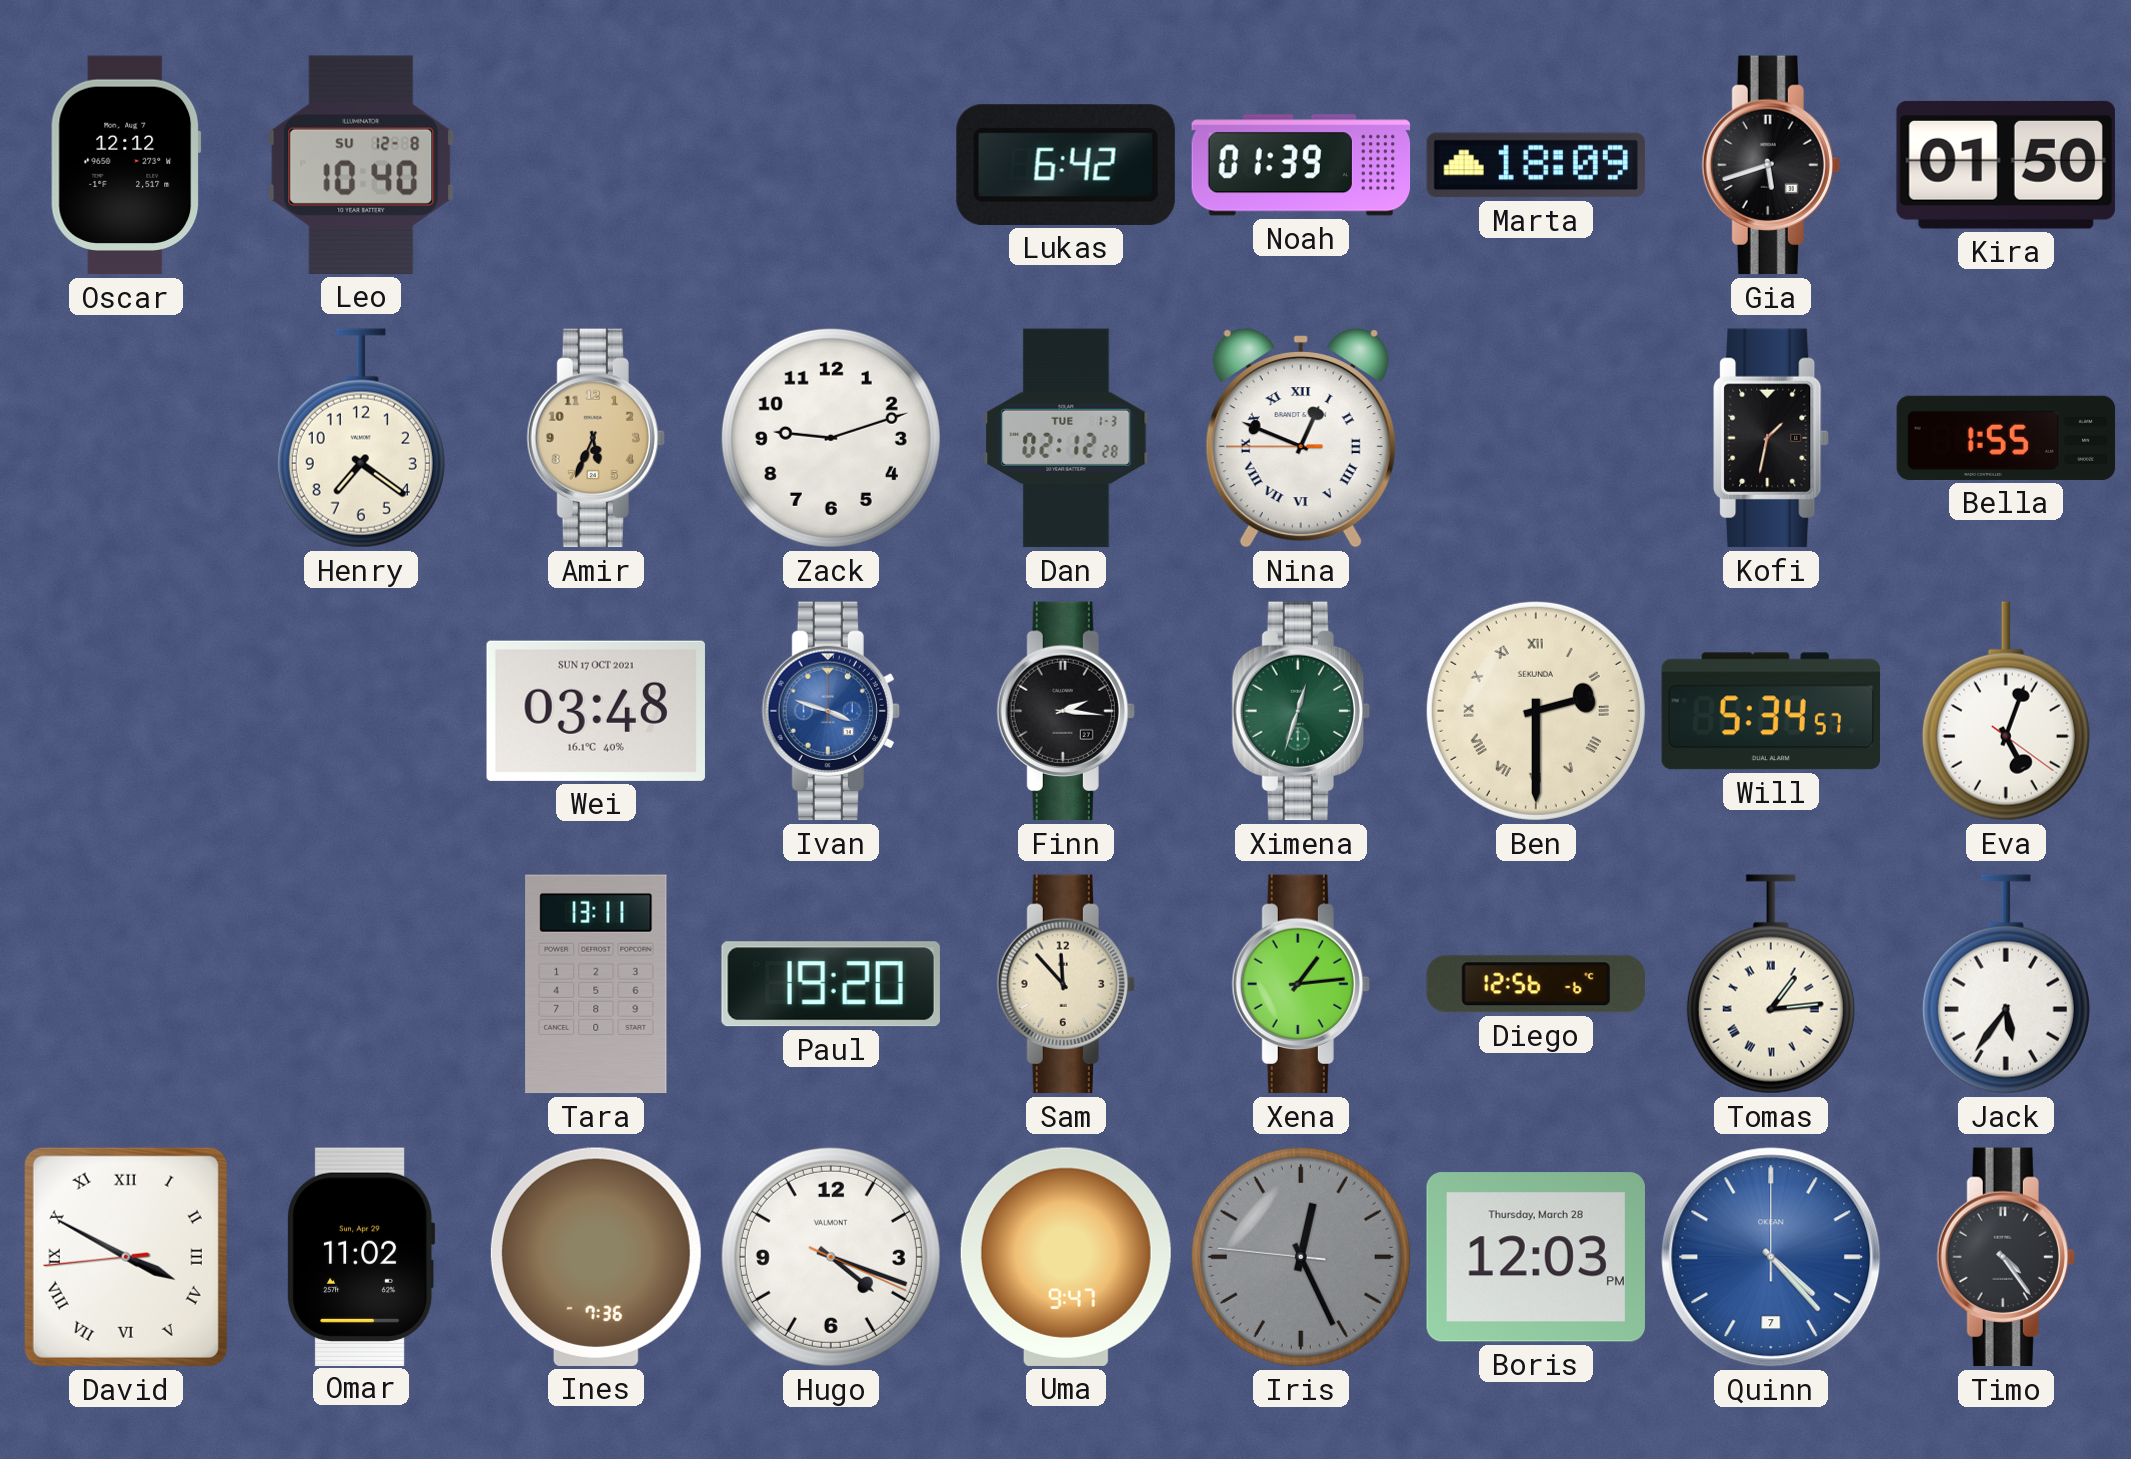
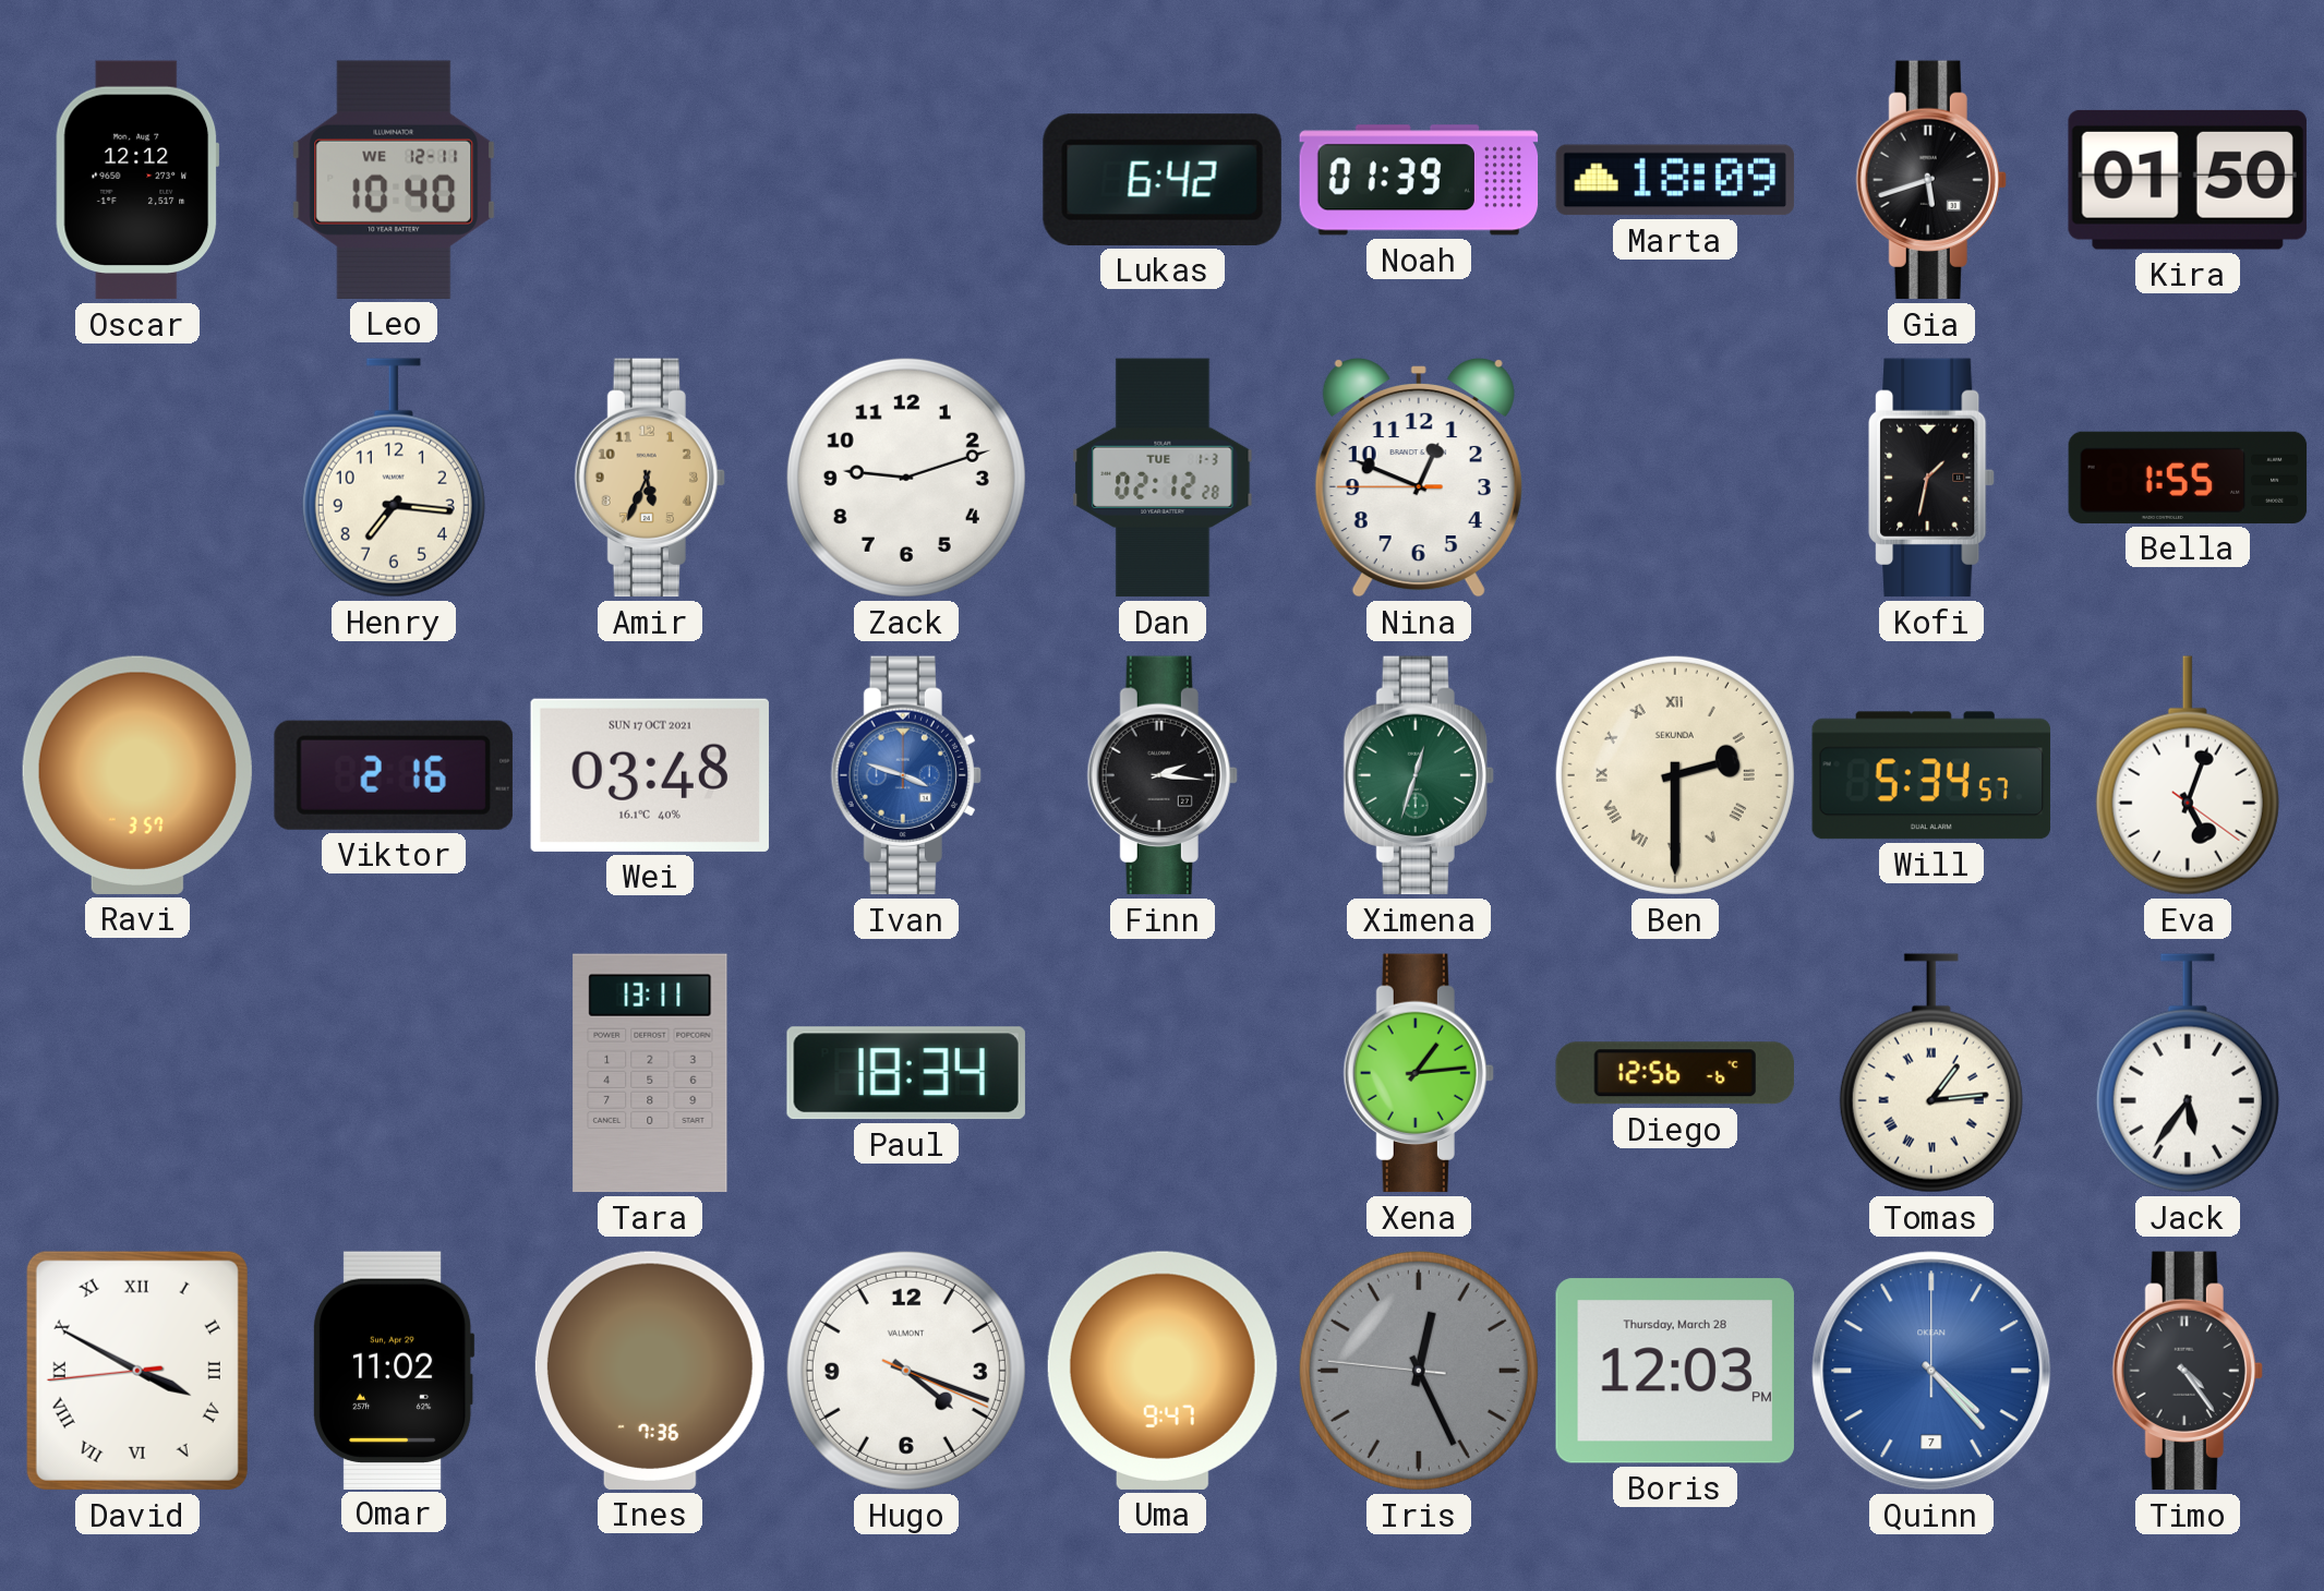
Leo date: SU 12-8 -> WE 12-11 (394, 180)
Henry: 7:21 -> 7:16 (394, 478)
Nina numerals: Roman -> Arabic (1419, 478)
Ravi: none -> 3:57 (137, 775)
Viktor: none -> 2:16 (394, 775)
Paul: 19:20 -> 18:34 (906, 1073)
Sam: 11:53 -> none (1066, 984)
